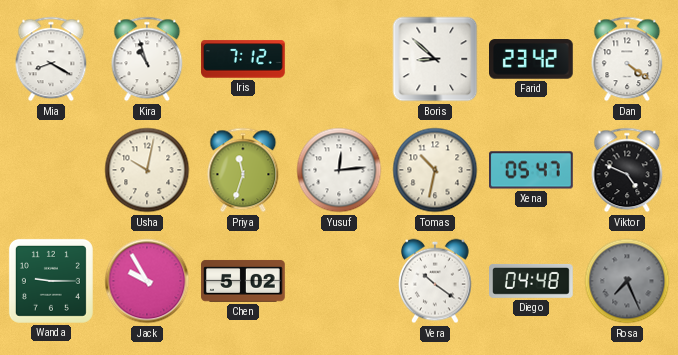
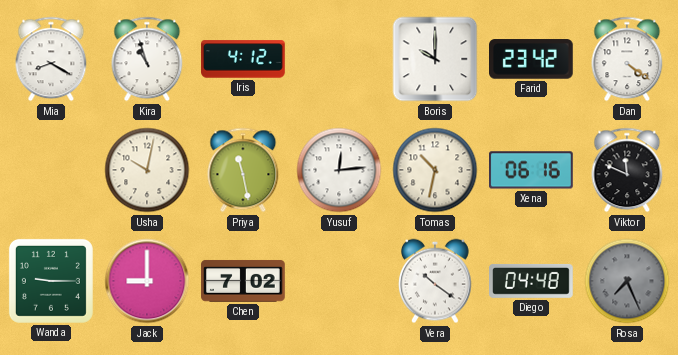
Iris: 7:12 -> 4:12 (243, 59)
Boris: 8:52 -> 10:00 (435, 59)
Priya: 11:33 -> 11:28 (243, 170)
Xena: 05:47 -> 06:16 (532, 170)
Viktor: 4:49 -> 11:49 (627, 170)
Jack: 9:55 -> 9:00 (147, 281)
Chen: 5:02 -> 7:02 (243, 281)
